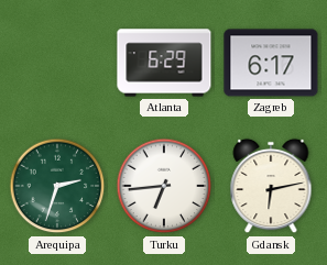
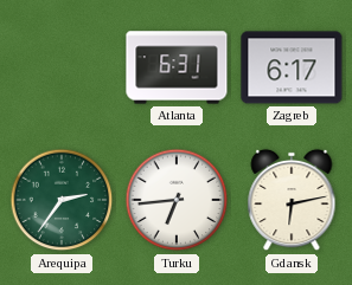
Atlanta: 6:29 -> 6:31 (177, 67)
Arequipa: 2:33 -> 2:36 (62, 200)
